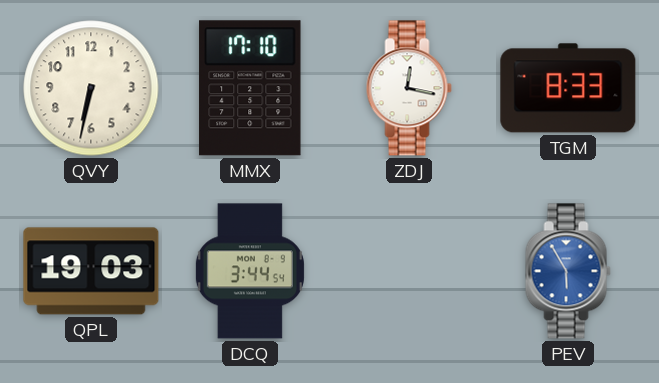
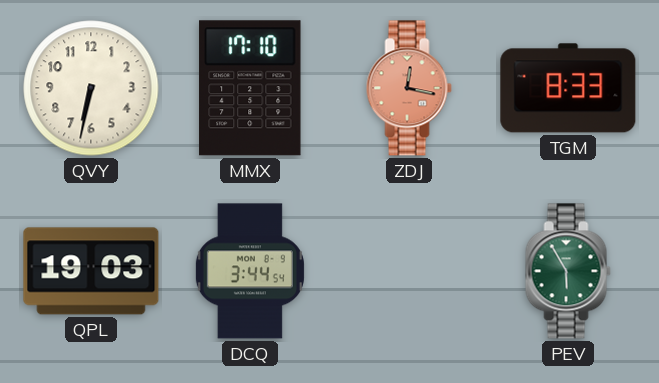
ZDJ dial: white -> salmon (409, 88)
PEV dial: blue -> green (568, 271)
